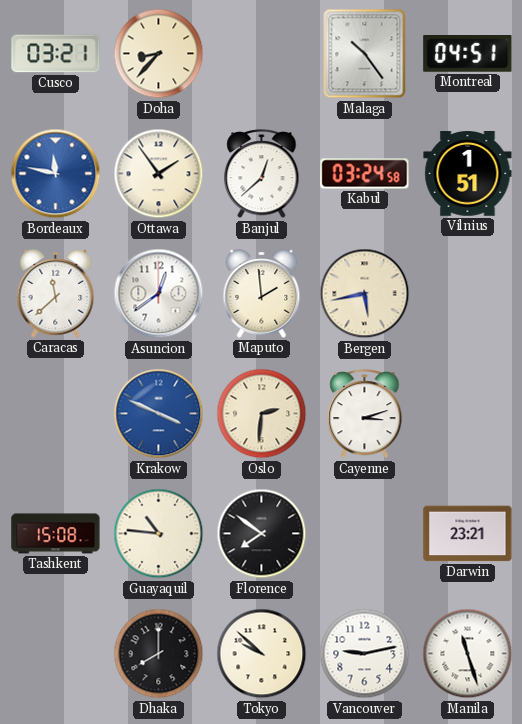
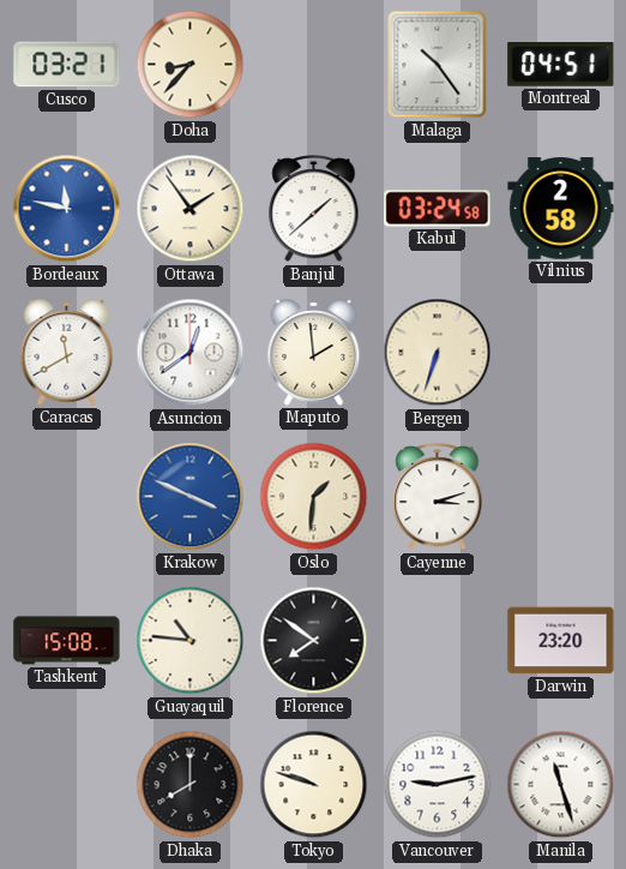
Banjul: 12:38 -> 1:38 (314, 210)
Vilnius: 1:51 -> 2:58 (561, 209)
Caracas: 11:38 -> 11:40 (67, 353)
Bergen: 5:43 -> 6:33 (438, 353)
Oslo: 2:31 -> 1:31 (314, 497)
Darwin: 23:21 -> 23:20 (561, 641)
Tokyo: 9:52 -> 9:48 (314, 785)
